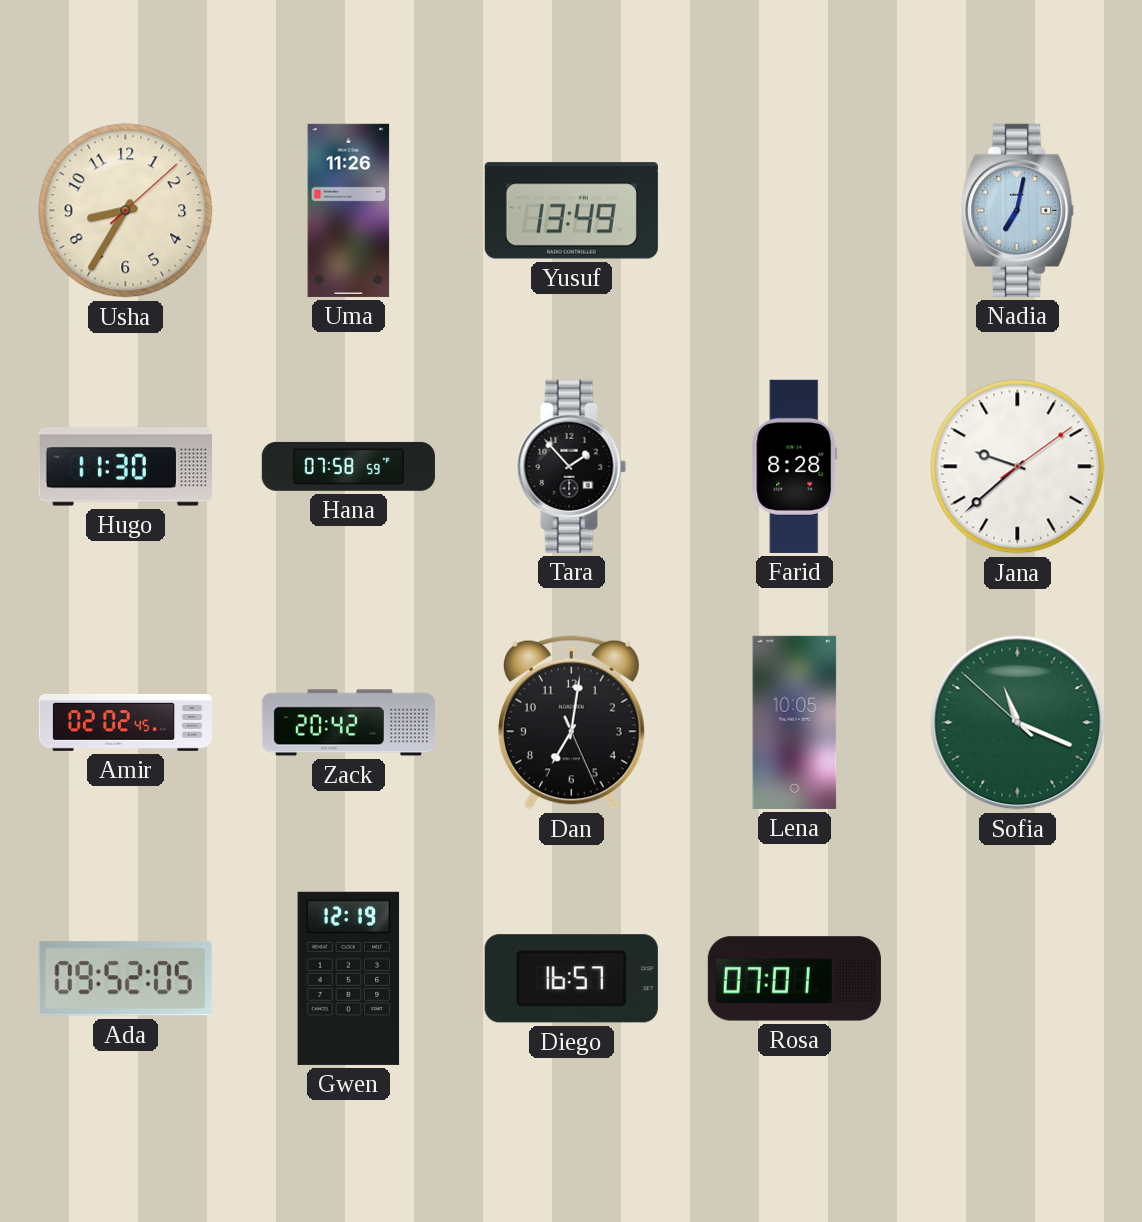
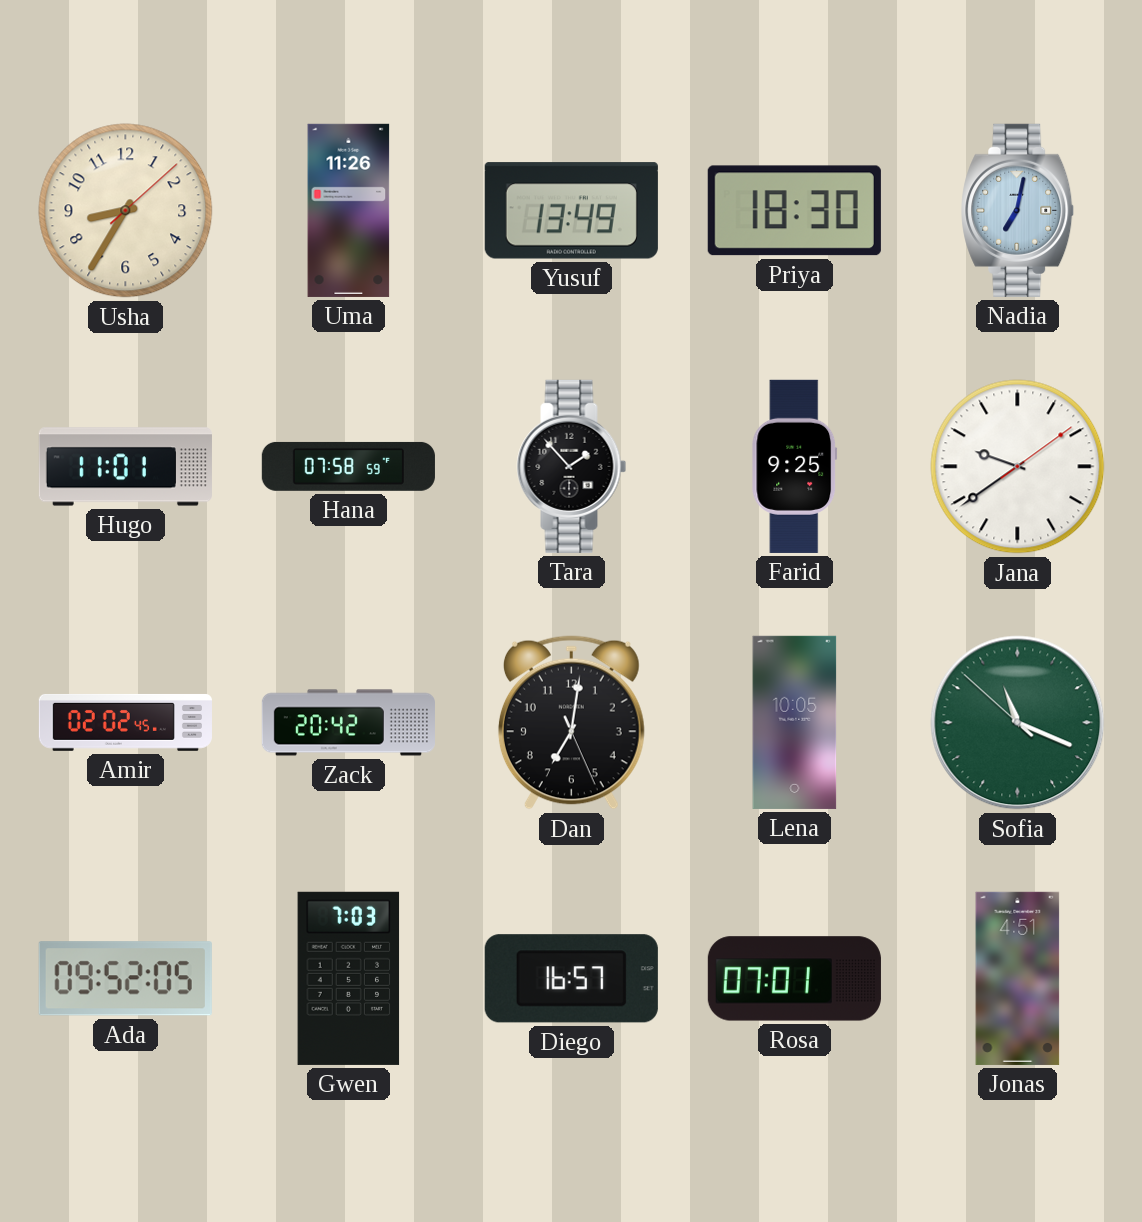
Priya: none -> 18:30 (794, 211)
Hugo: 11:30 -> 11:01 (125, 467)
Farid: 8:28 -> 9:25 (795, 466)
Jana: 9:38 -> 9:39 (1018, 467)
Gwen: 12:19 -> 7:03 (349, 978)
Jonas: none -> 4:51 (1018, 978)
